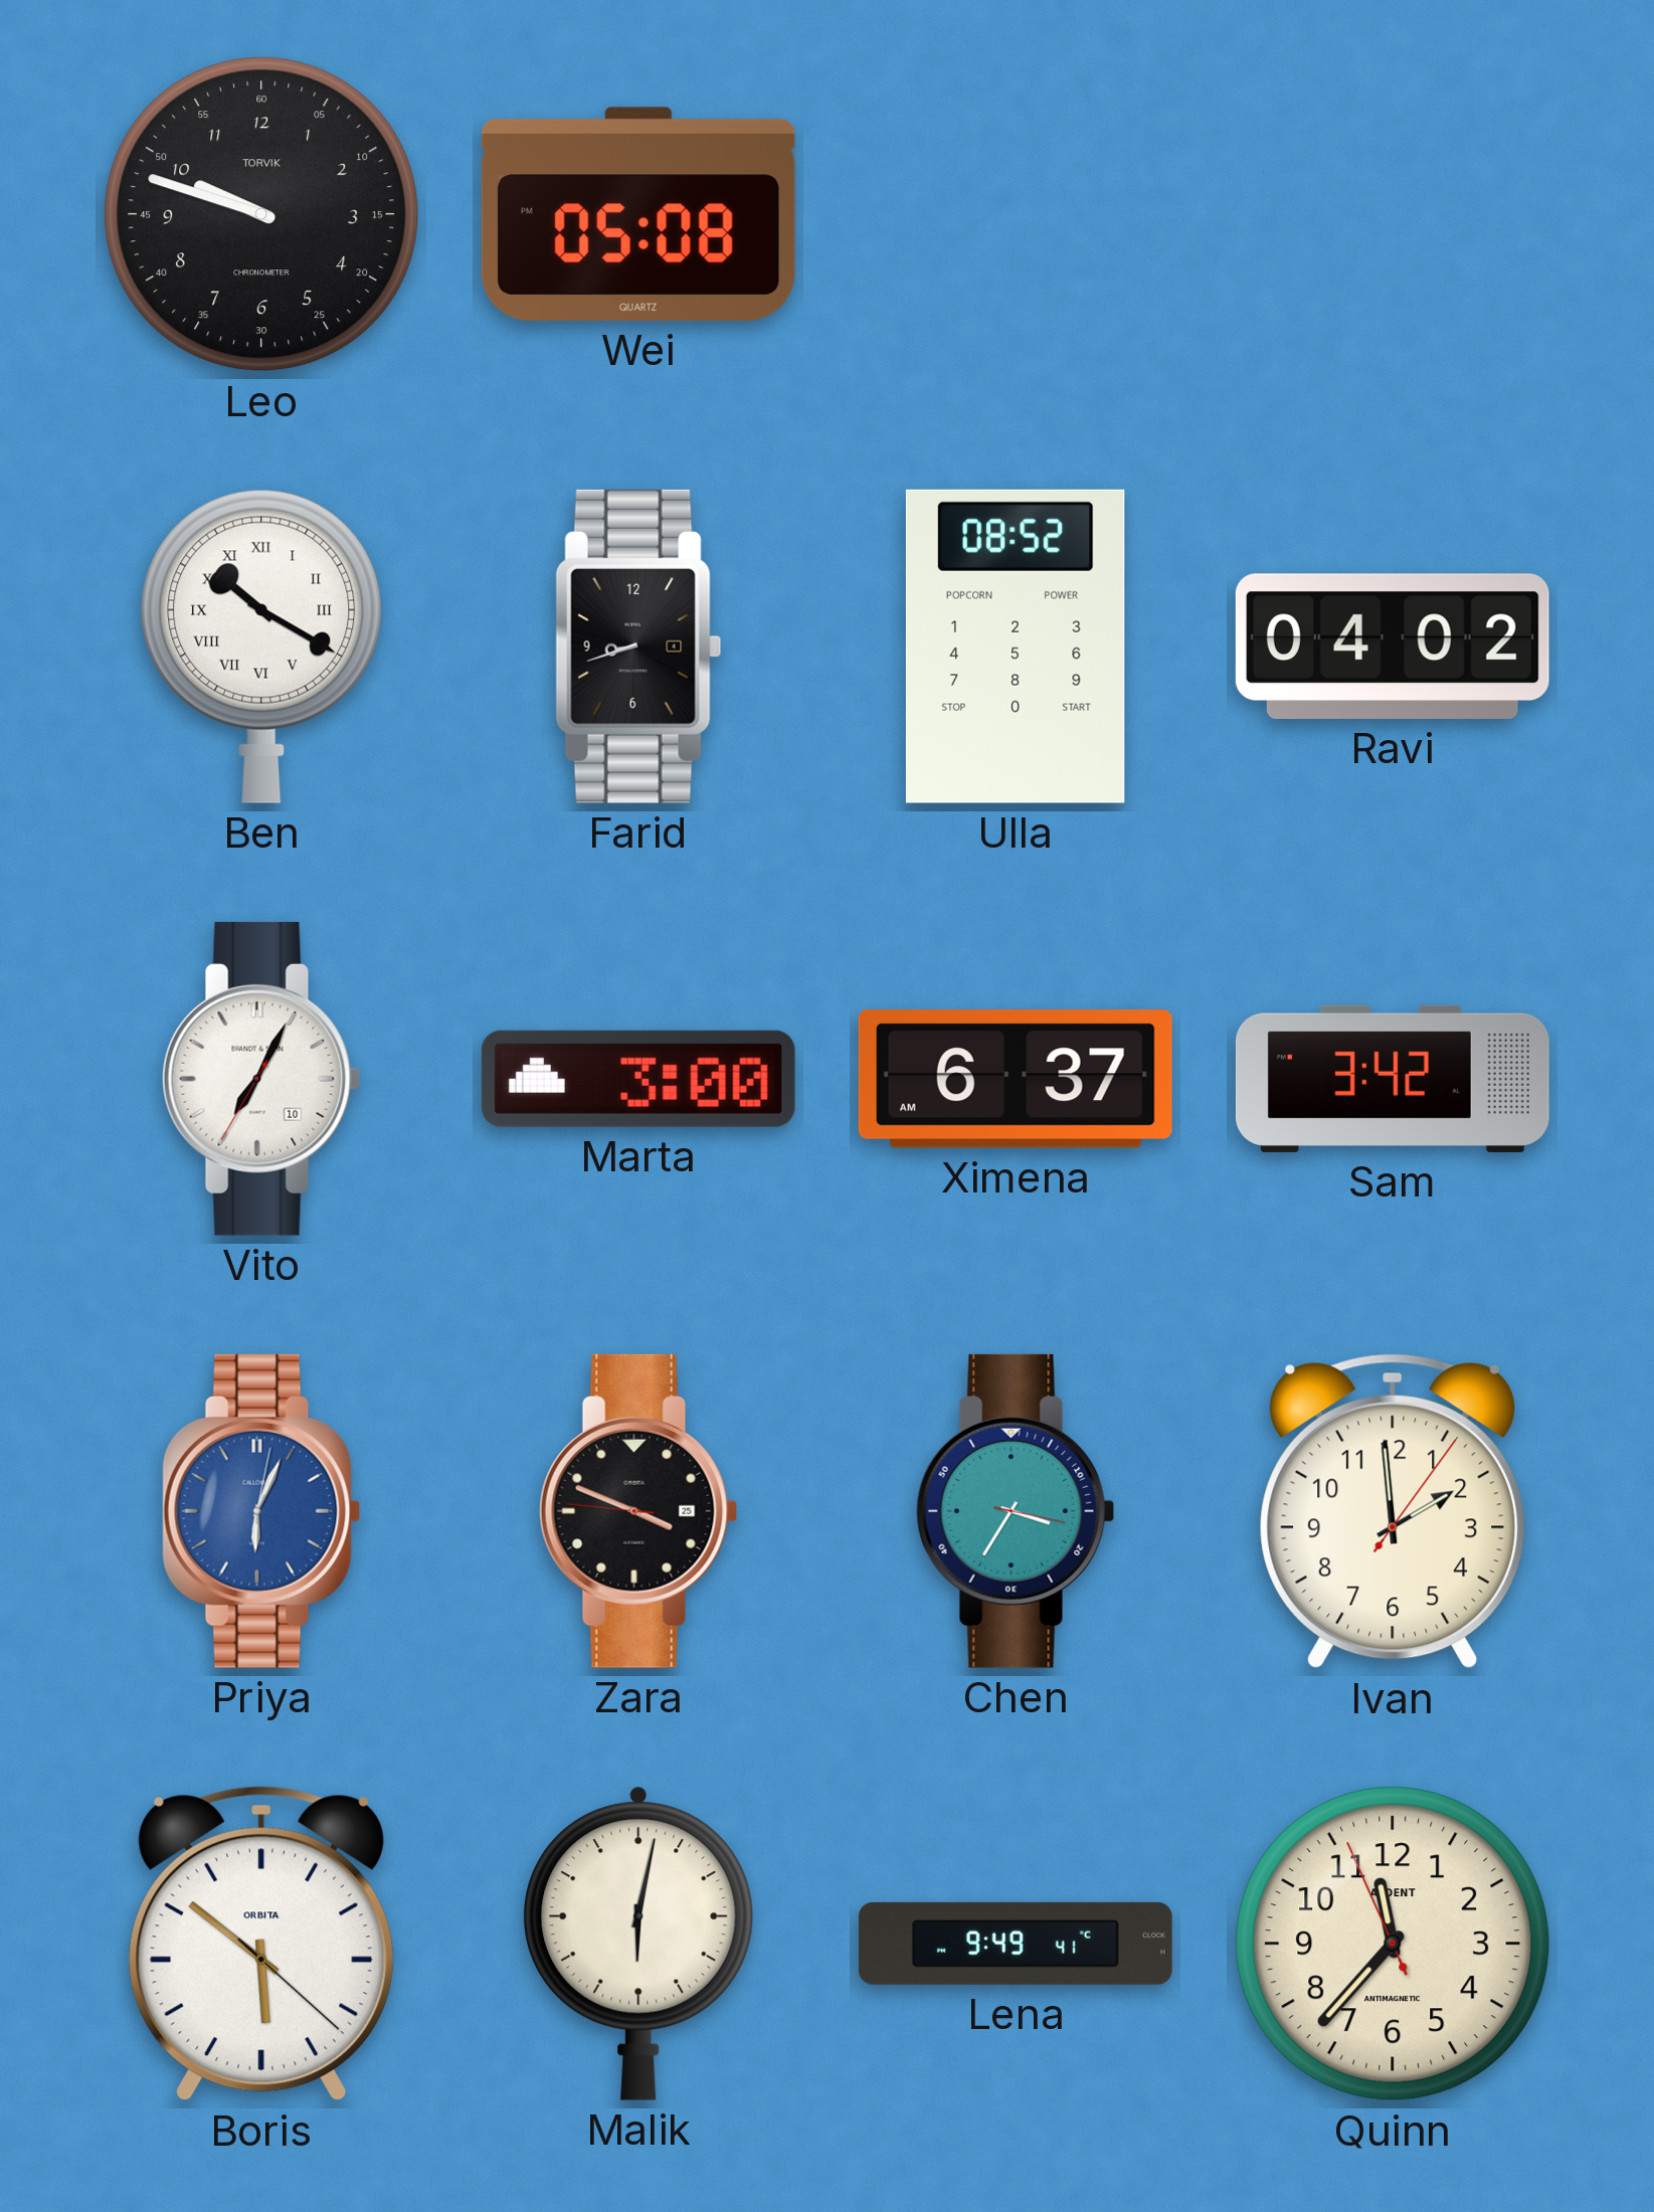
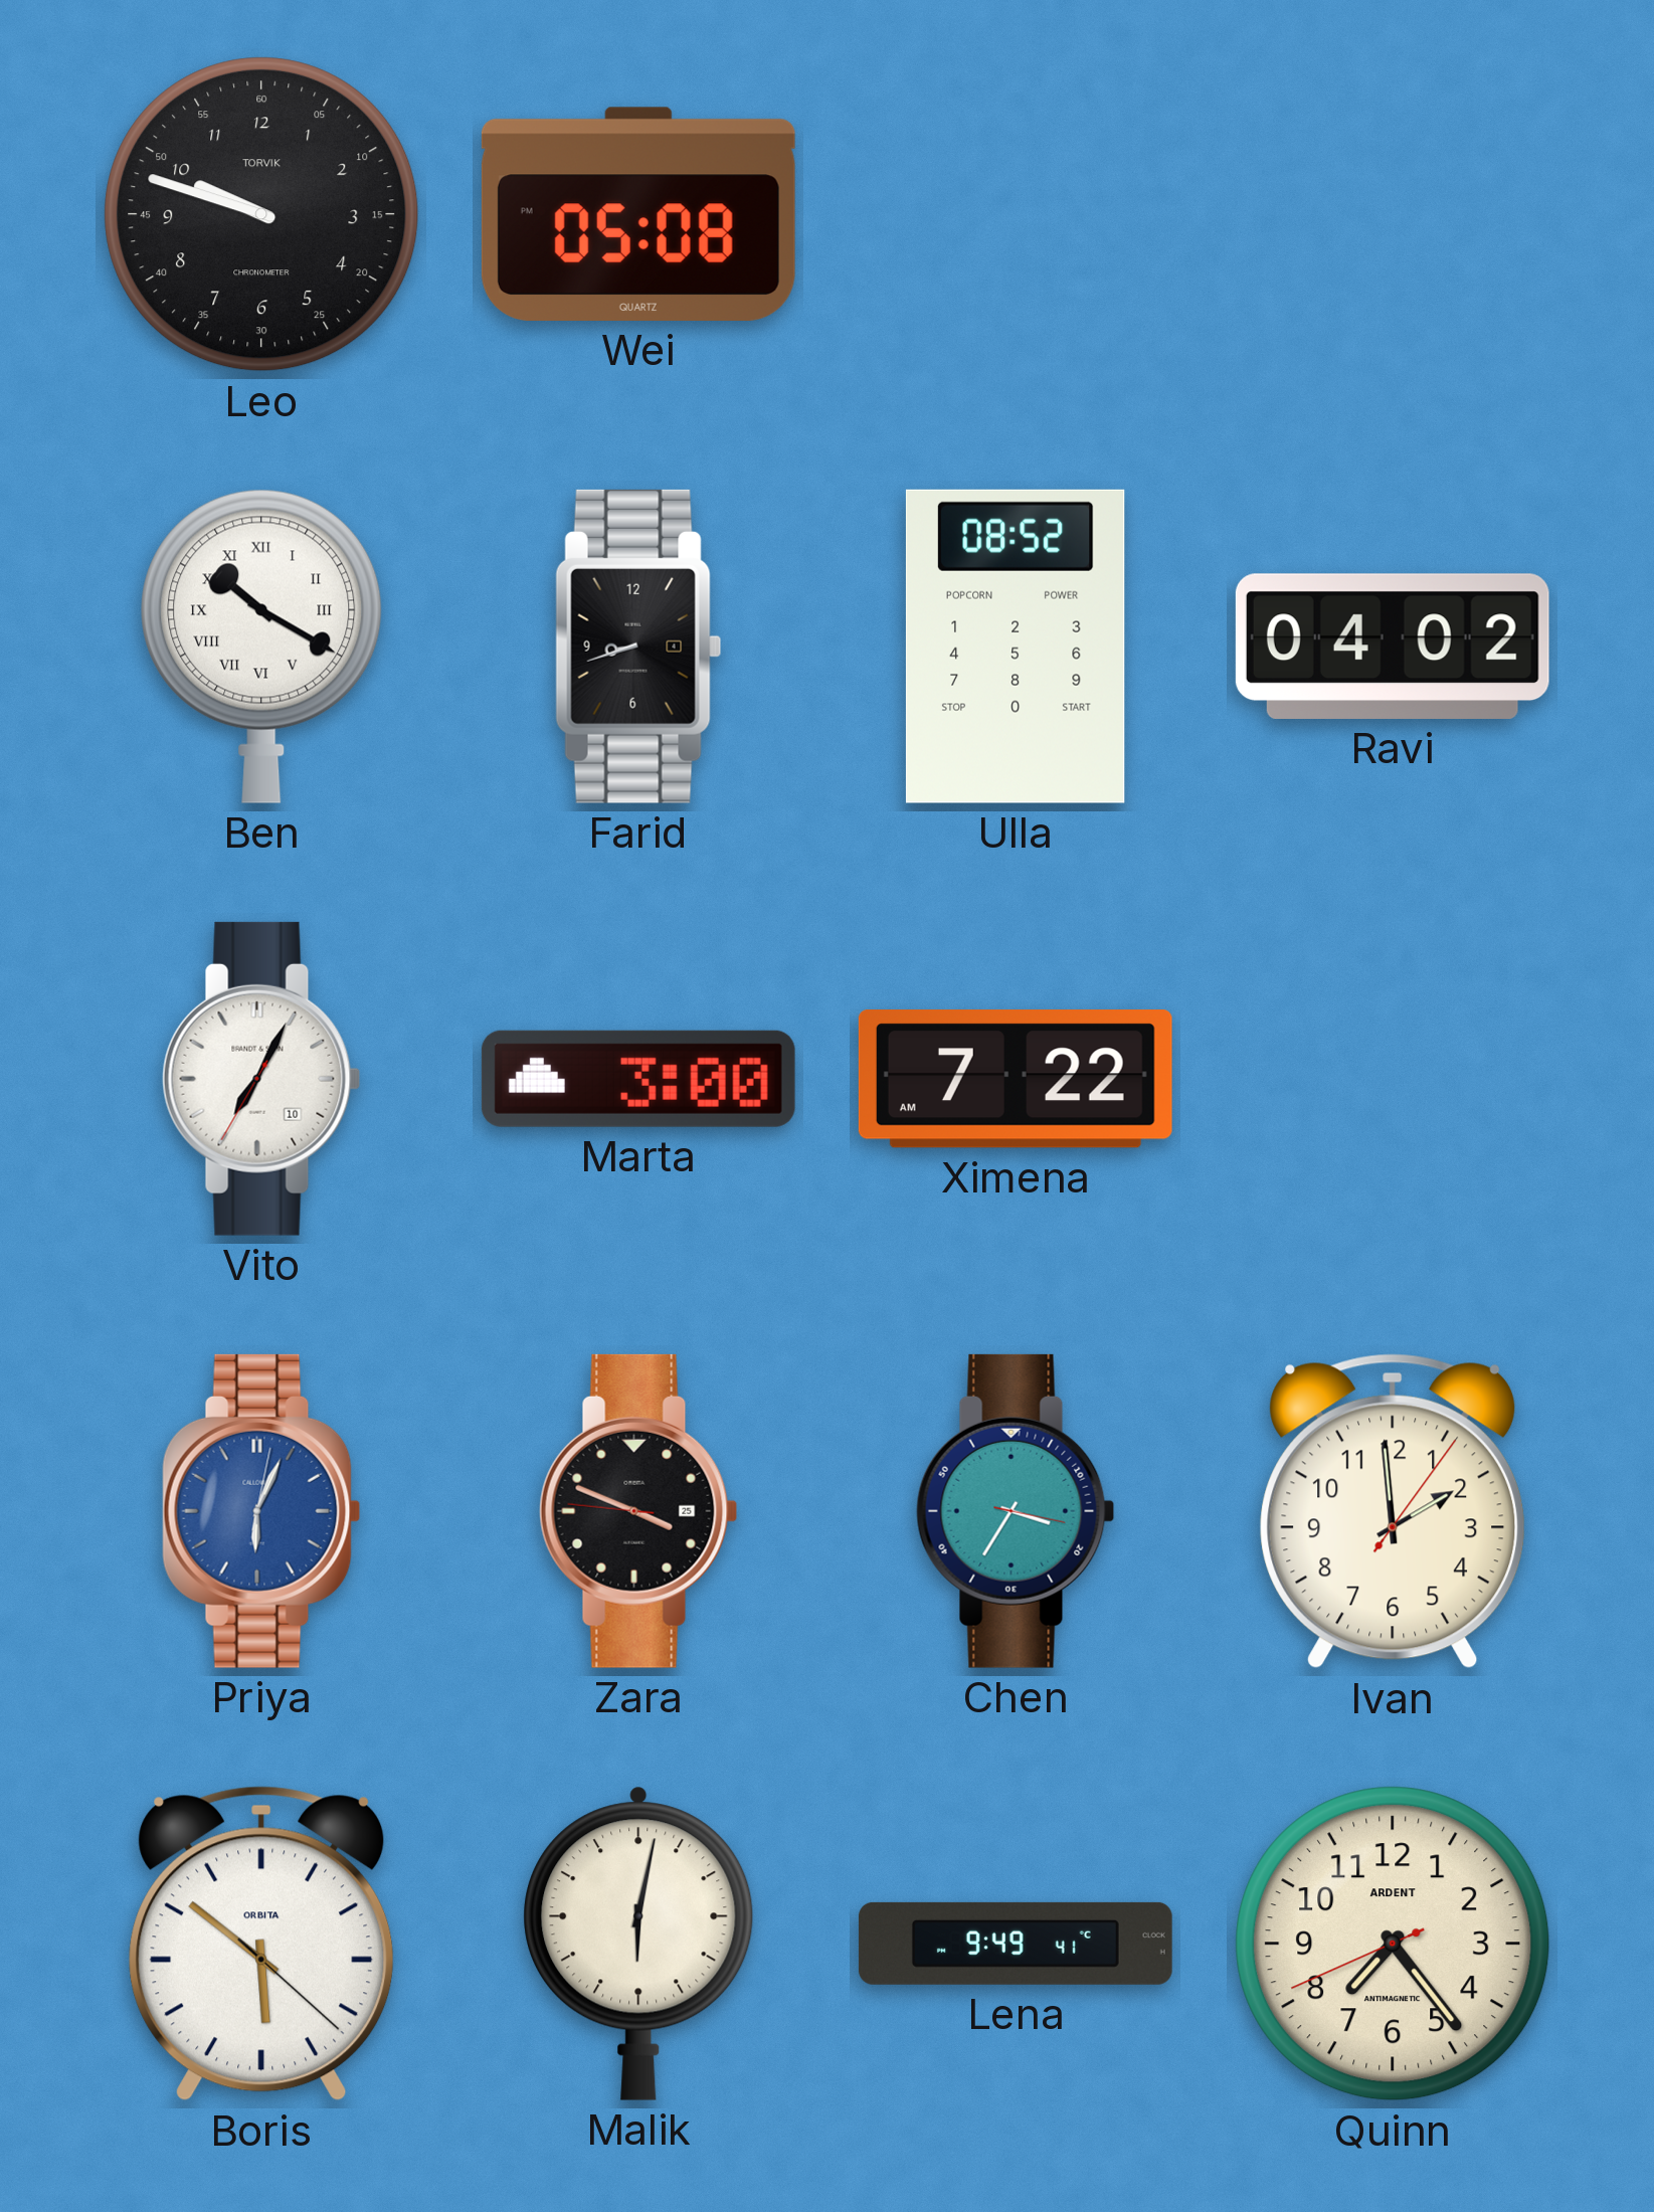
Ximena: 6:37 -> 7:22 (1016, 1079)
Sam: 3:42 -> none (1393, 1079)
Quinn: 11:36 -> 7:23 (1393, 1944)
